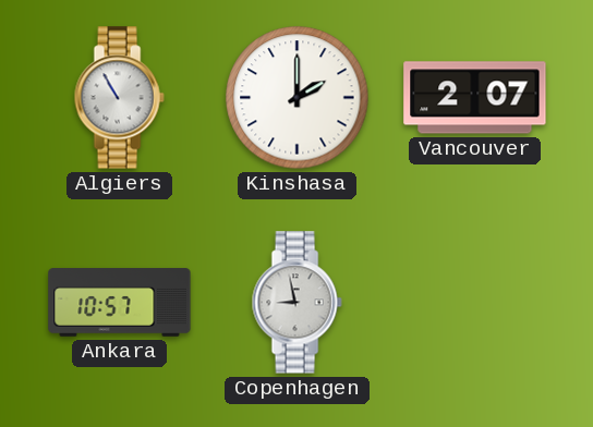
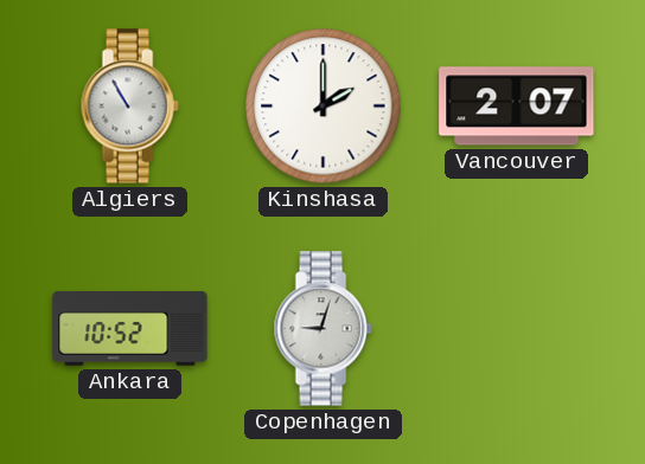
Ankara: 10:57 -> 10:52 (130, 329)
Copenhagen: 8:58 -> 9:03 (322, 329)
